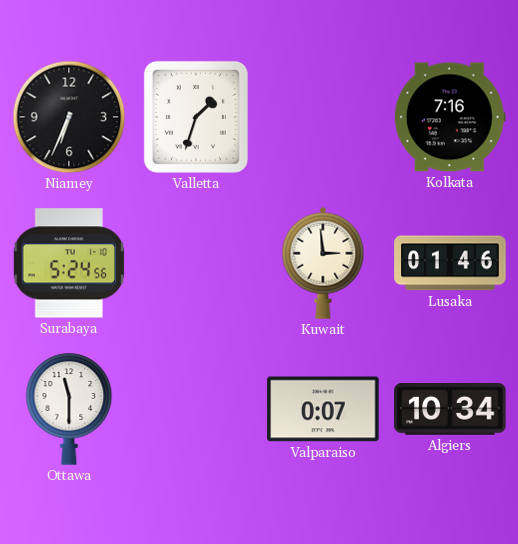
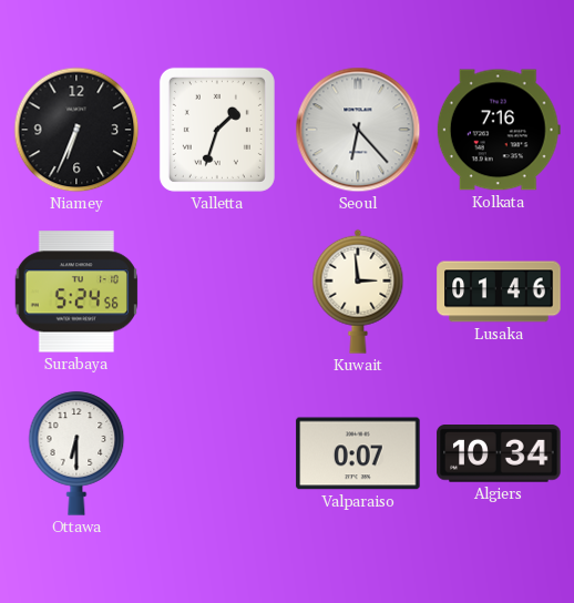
Seoul: none -> 6:23 (358, 130)
Ottawa: 11:30 -> 6:30 (76, 453)
